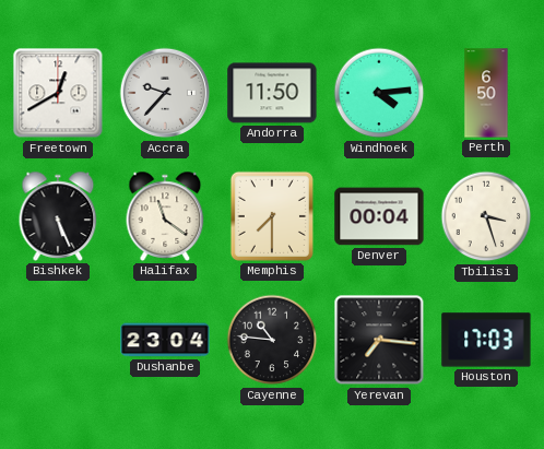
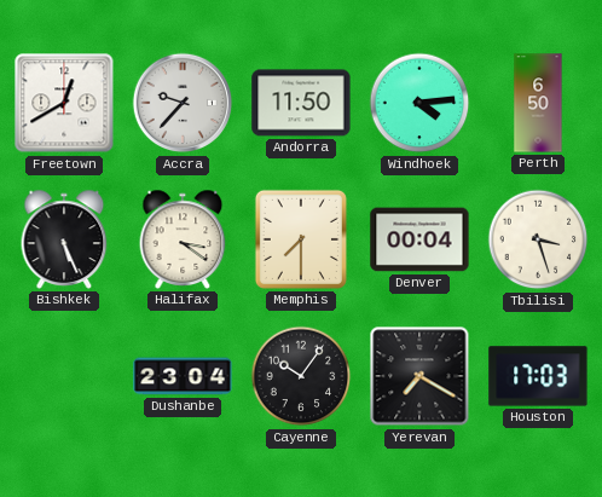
Halifax: 11:21 -> 3:21 (183, 239)
Cayenne: 10:46 -> 10:06 (301, 376)
Yerevan: 7:16 -> 7:20 (419, 376)
